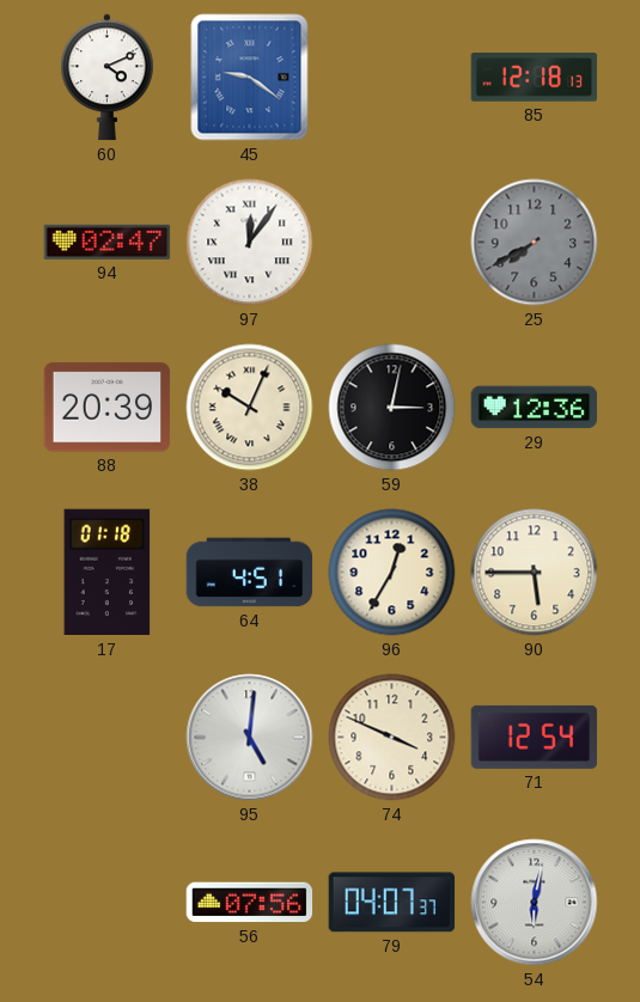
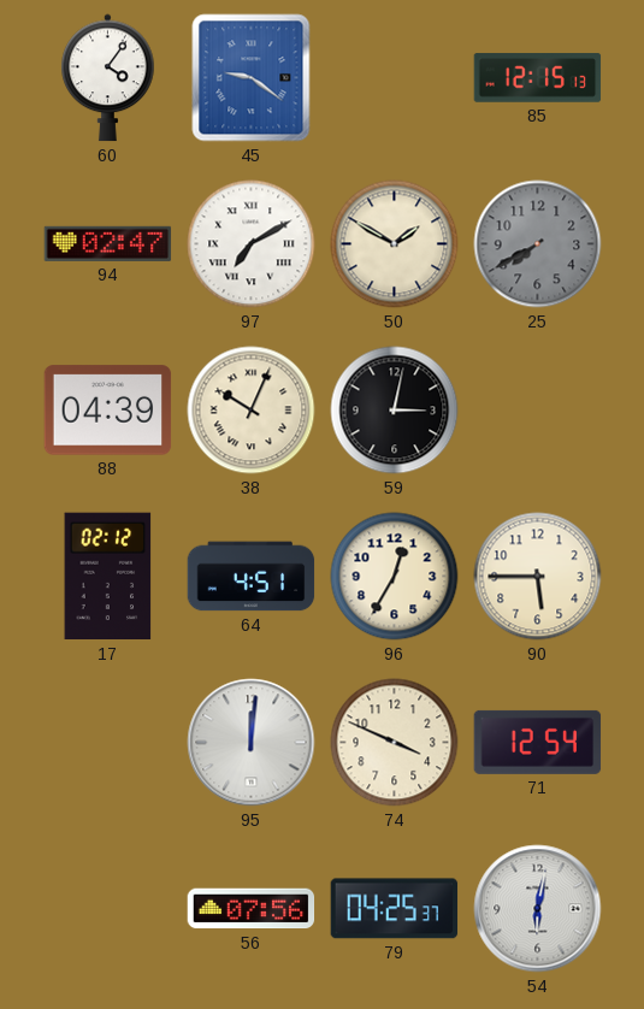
60: 4:11 -> 4:06 (108, 78)
85: 12:18 -> 12:15 (538, 78)
97: 12:06 -> 7:10 (252, 244)
50: none -> 1:50 (395, 244)
88: 20:39 -> 04:39 (108, 411)
29: 12:36 -> none (535, 408)
17: 01:18 -> 02:12 (108, 577)
95: 5:01 -> 12:01 (252, 743)
79: 04:07 -> 04:25 (395, 909)
